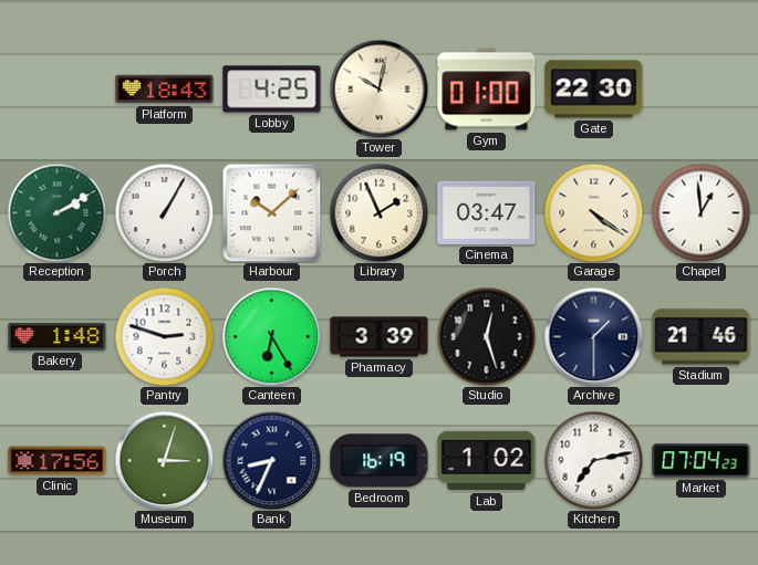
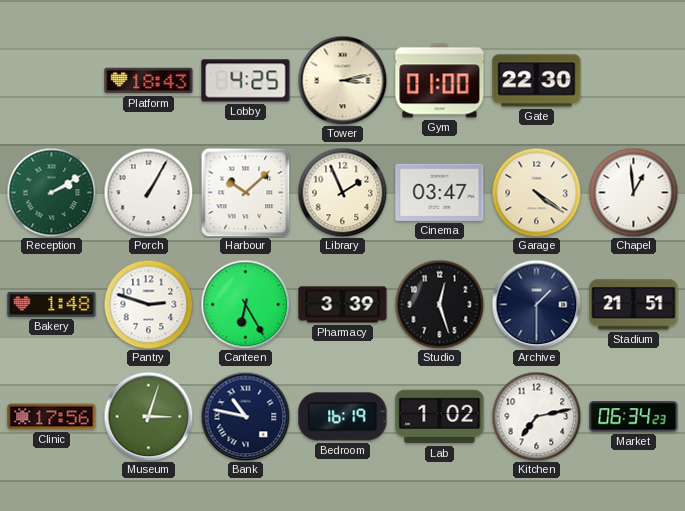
Tower: 10:02 -> 3:13 (342, 80)
Stadium: 21:46 -> 21:51 (634, 305)
Bank: 8:34 -> 10:47 (245, 416)
Market: 07:04 -> 06:34 (634, 417)
